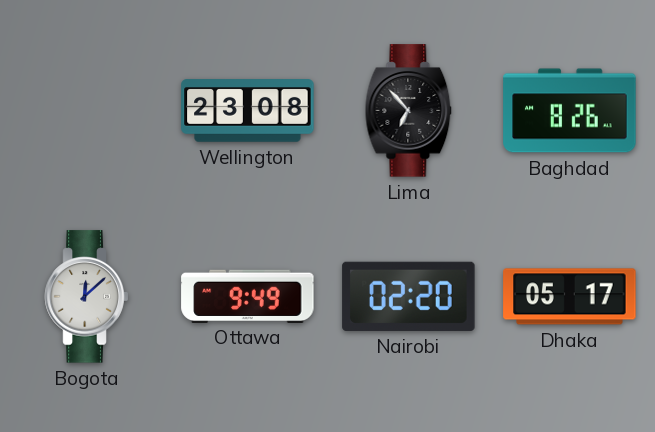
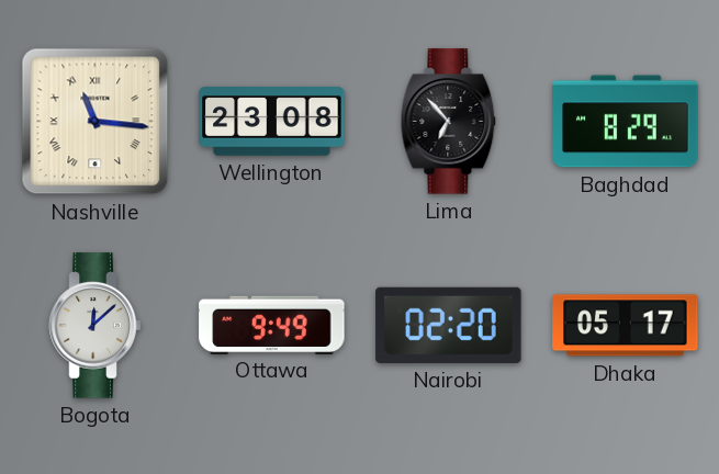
Nashville: none -> 11:16 (96, 122)
Baghdad: 8:26 -> 8:29 (626, 122)
